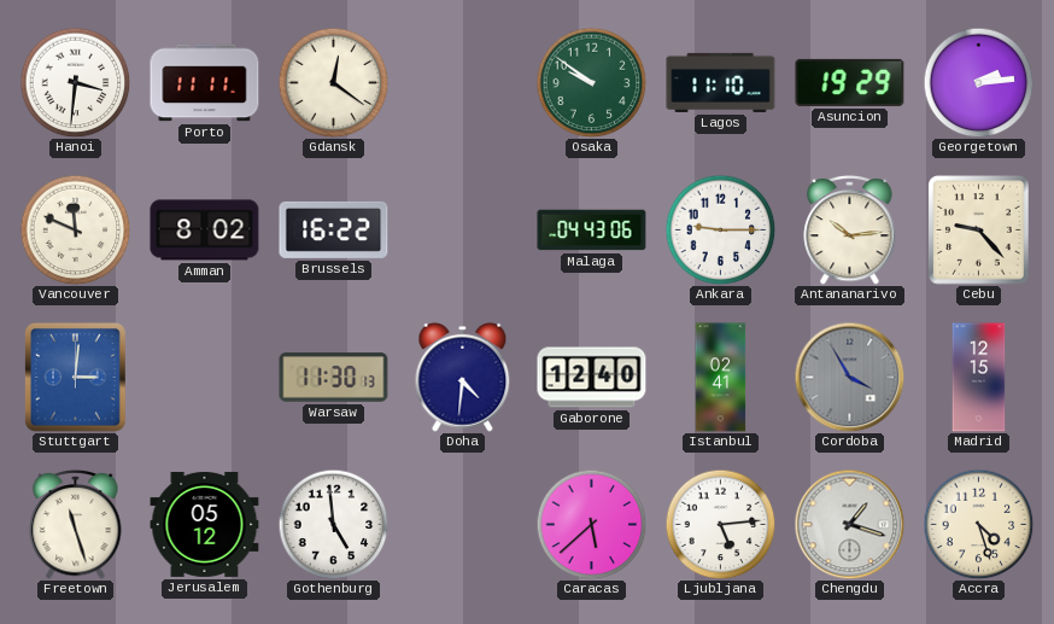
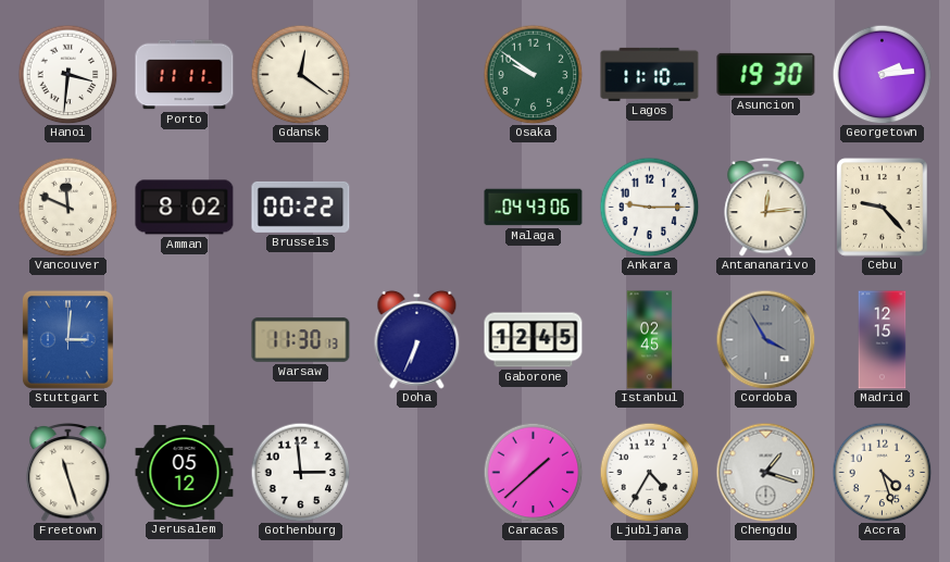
Asuncion: 19:29 -> 19:30 (766, 74)
Brussels: 16:22 -> 00:22 (301, 207)
Antananarivo: 10:14 -> 12:14 (766, 207)
Doha: 4:31 -> 6:34 (417, 339)
Gaborone: 12:40 -> 12:45 (534, 340)
Istanbul: 02:41 -> 02:45 (650, 340)
Gothenburg: 4:59 -> 2:59 (300, 472)
Caracas: 5:38 -> 1:38 (533, 472)
Ljubljana: 5:14 -> 4:35 (649, 472)
